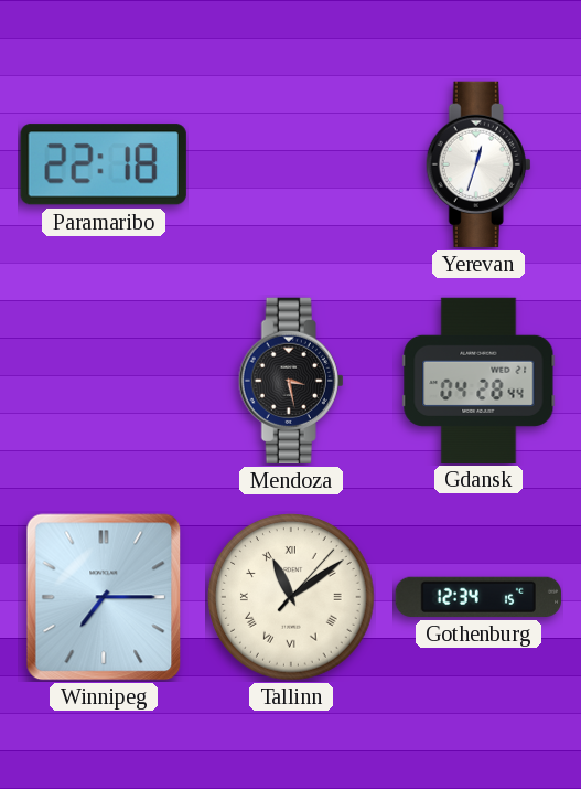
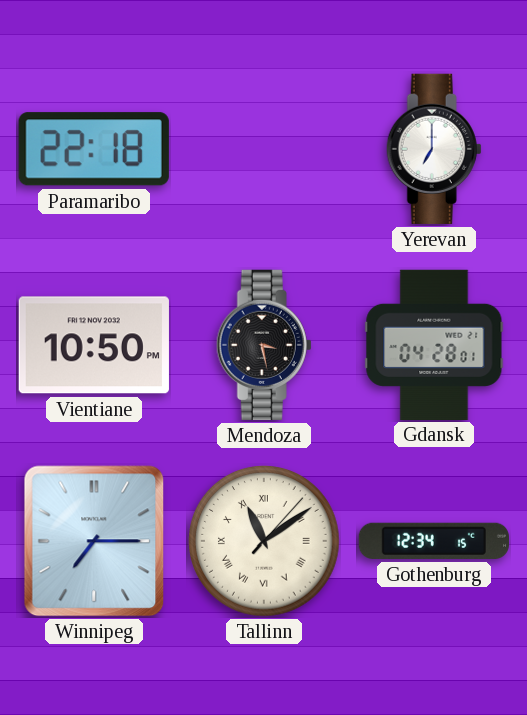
Yerevan: 12:33 -> 7:00 (434, 149)
Vientiane: none -> 10:50 (94, 345)
Gdansk: 04:28:44 -> 04:28:01 (434, 344)
